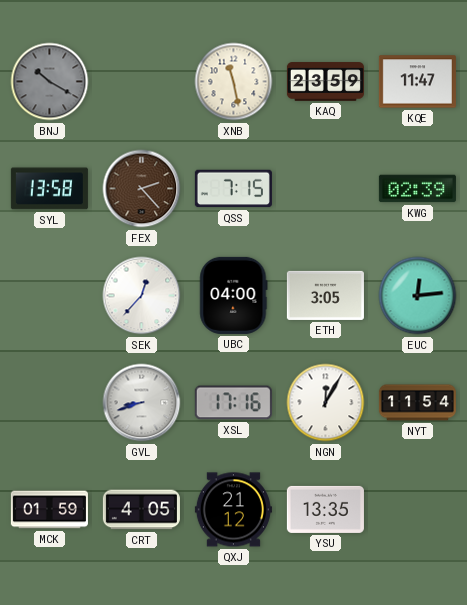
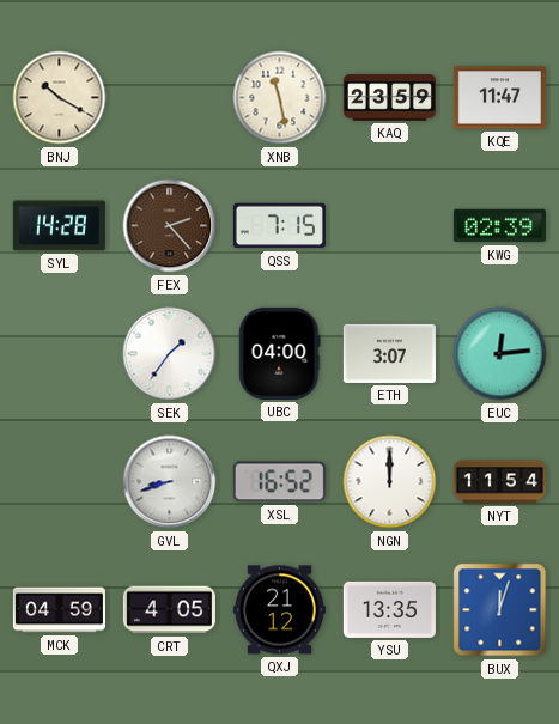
BNJ dial: grey -> cream (60, 98)
SYL: 13:58 -> 14:28 (59, 226)
SEK: 12:37 -> 1:36 (170, 354)
ETH: 3:05 -> 3:07 (389, 353)
XSL: 17:16 -> 16:52 (279, 482)
NGN: 12:05 -> 12:00 (390, 482)
MCK: 01:59 -> 04:59 (59, 610)
BUX: none -> 12:03 (500, 610)
